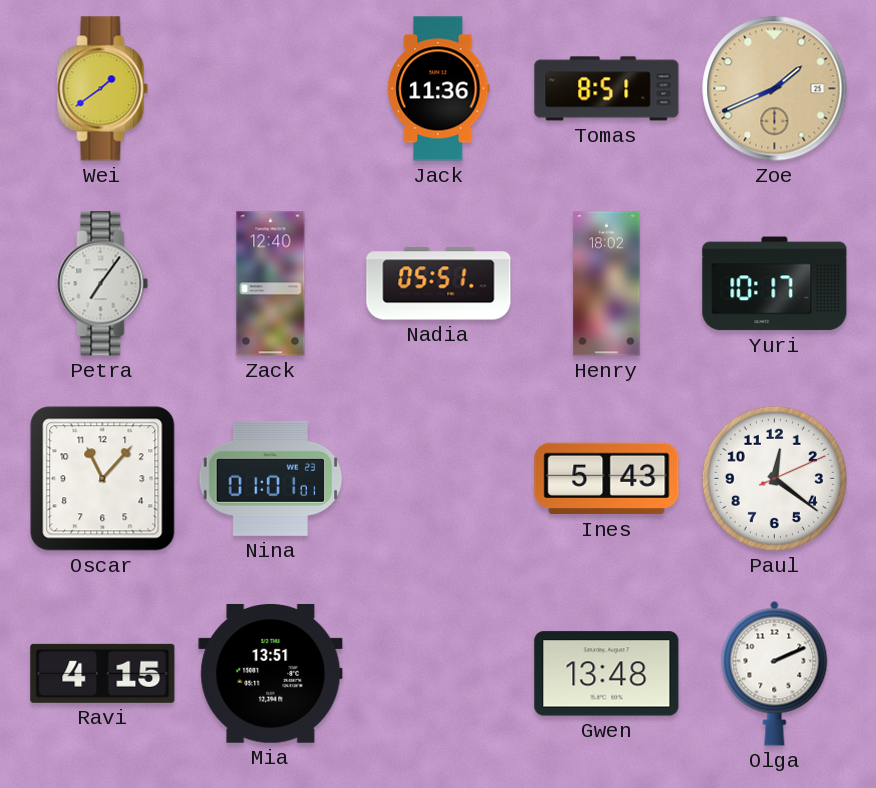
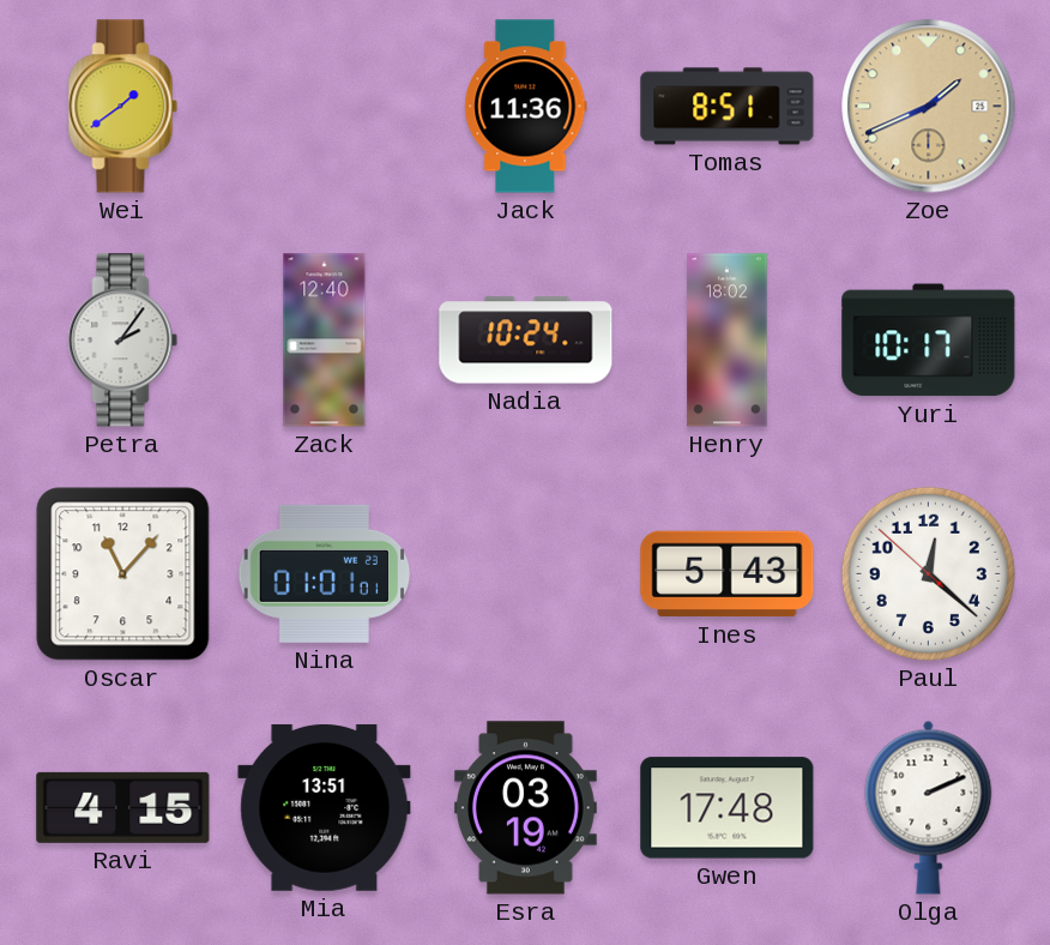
Petra: 7:06 -> 2:06 (123, 341)
Nadia: 05:51 -> 10:24 (526, 341)
Paul: 12:21:11 -> 12:21:52 (928, 573)
Esra: none -> 03:19 (525, 808)
Gwen: 13:48 -> 17:48 (728, 808)
